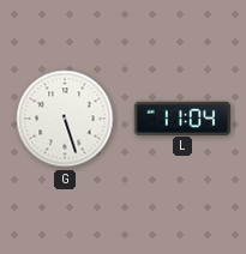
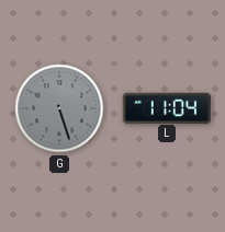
G dial: white -> grey (59, 108)
